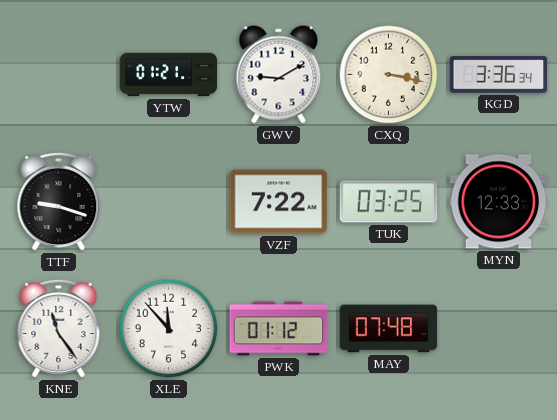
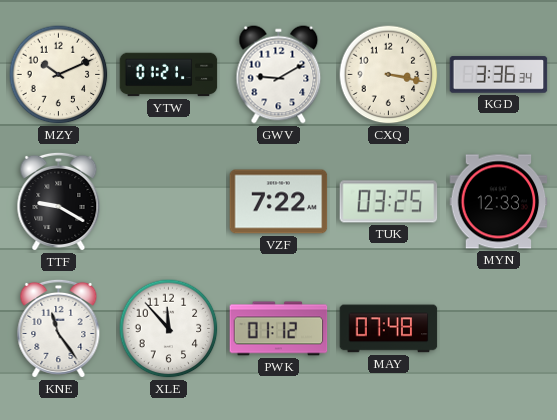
MZY: none -> 10:11 (59, 75)
TTF: 9:18 -> 9:20 (59, 201)
